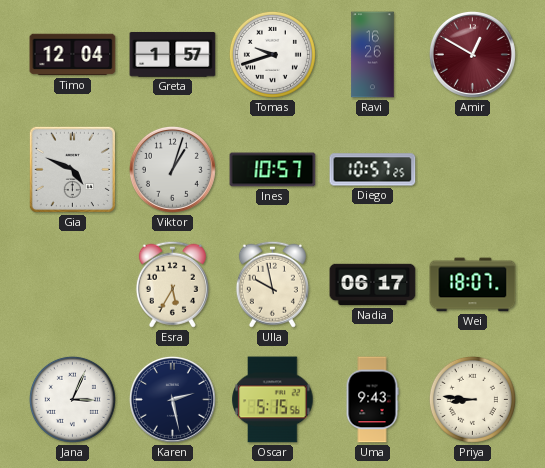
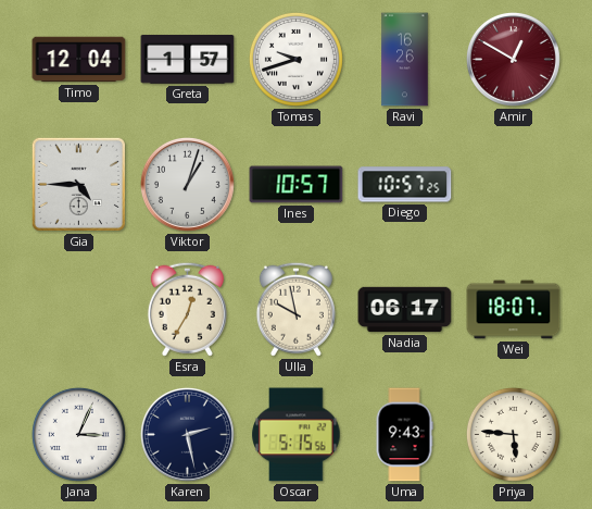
Gia: 4:49 -> 4:45 (78, 184)
Esra: 5:35 -> 12:35 (187, 309)
Priya: 8:46 -> 5:46 (513, 434)
